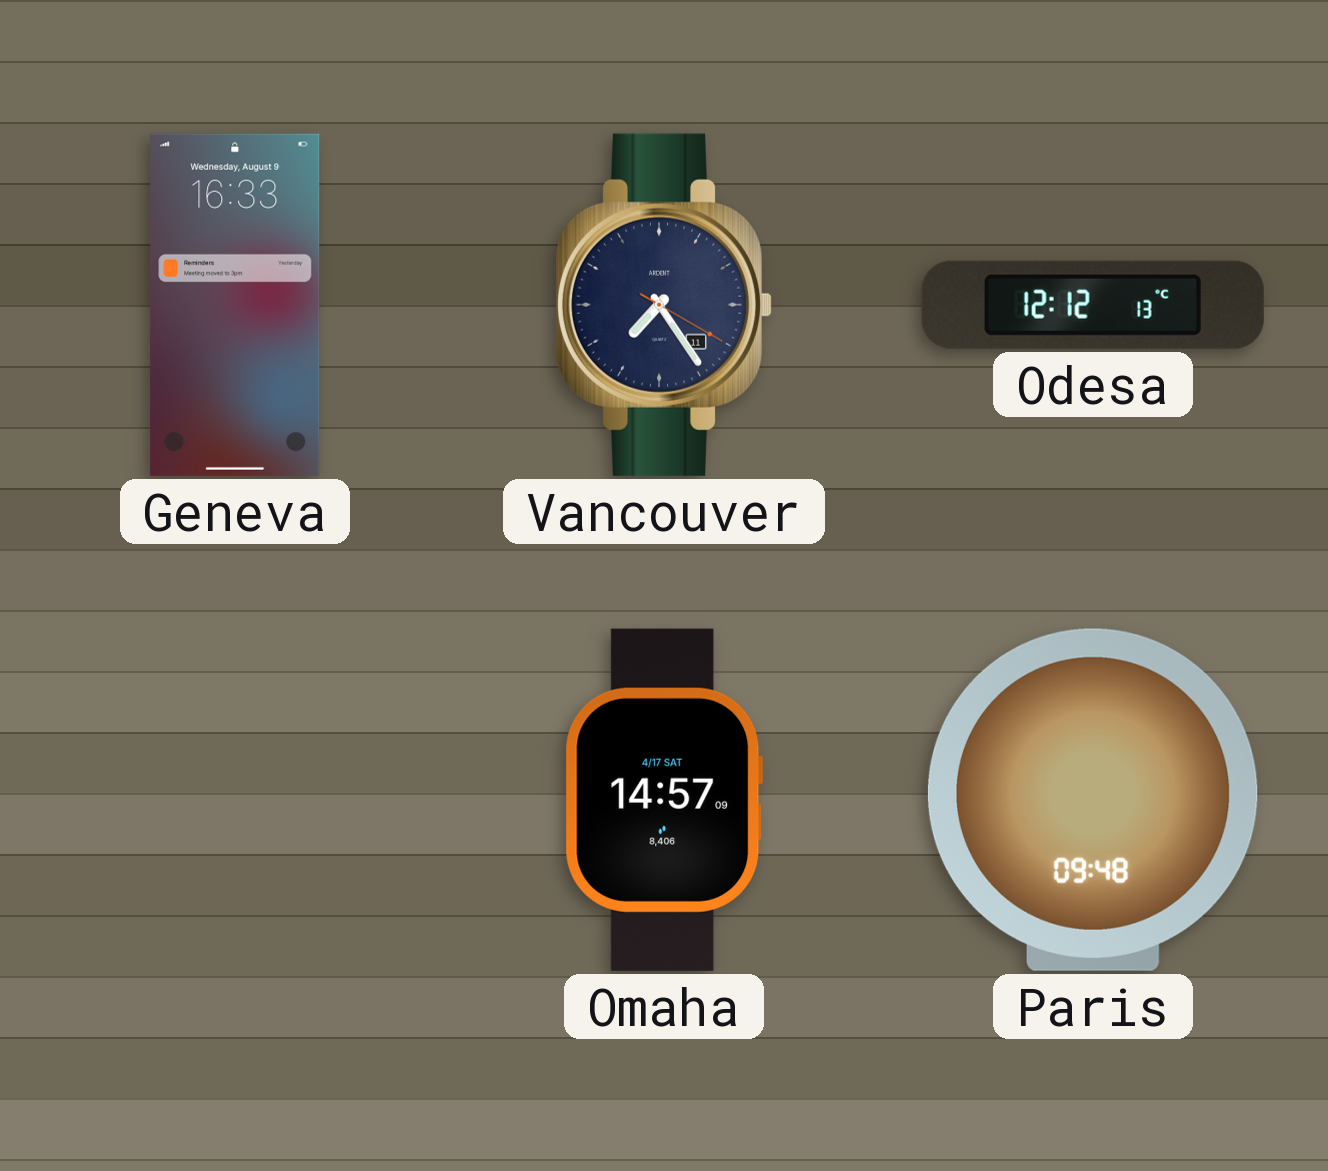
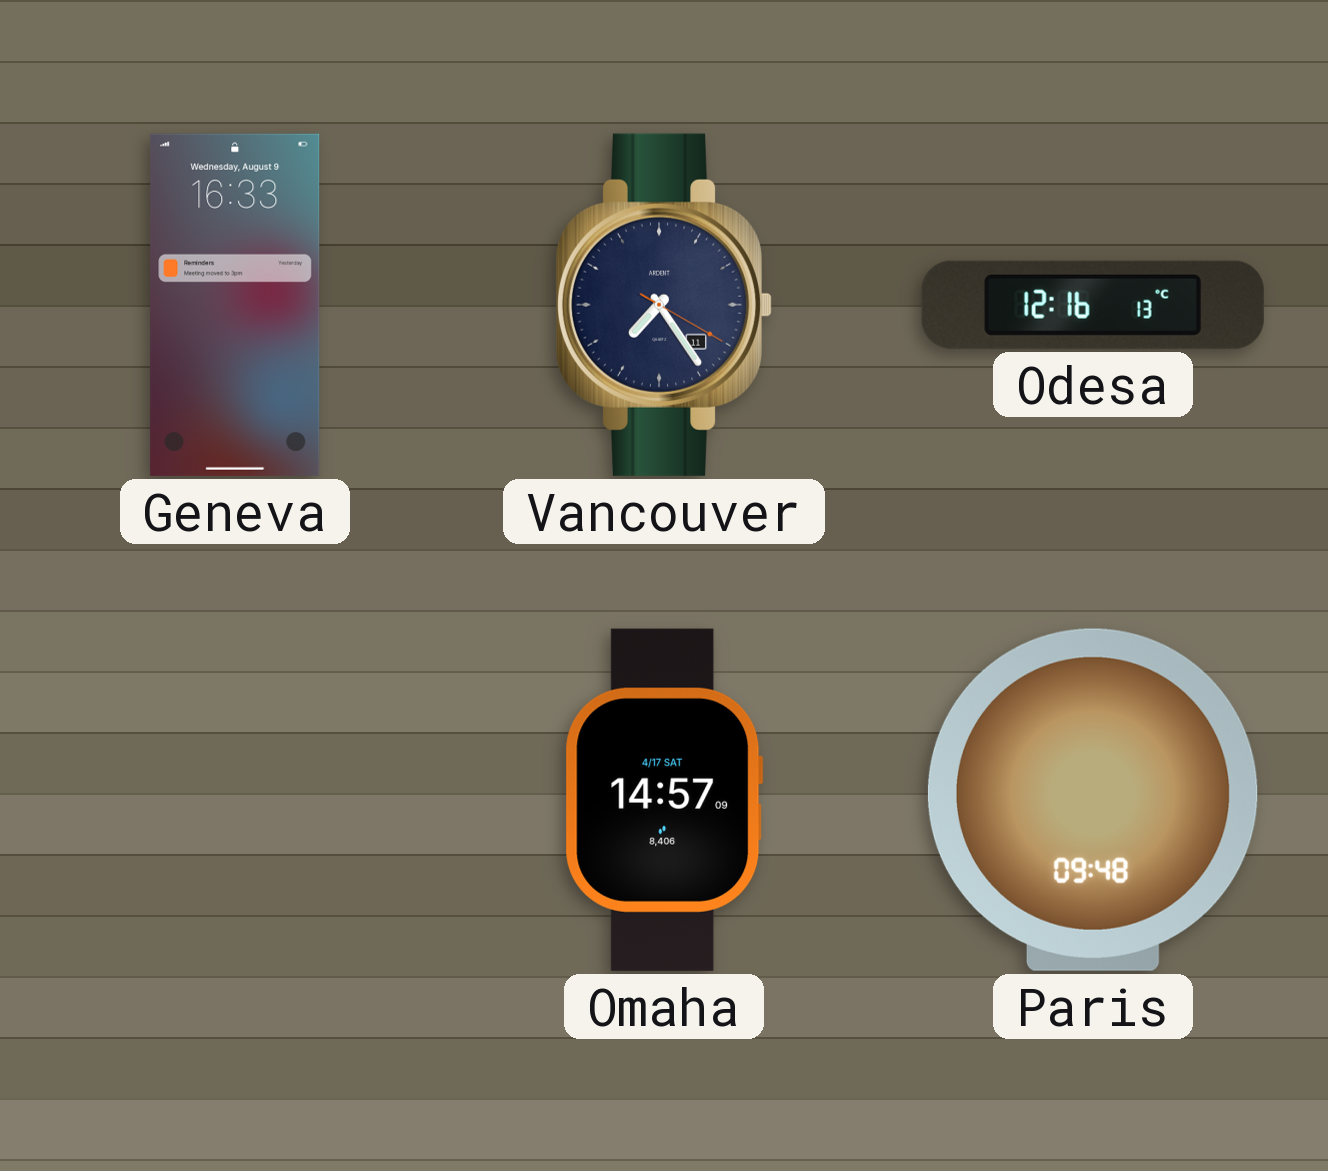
Odesa: 12:12 -> 12:16 (1093, 305)
